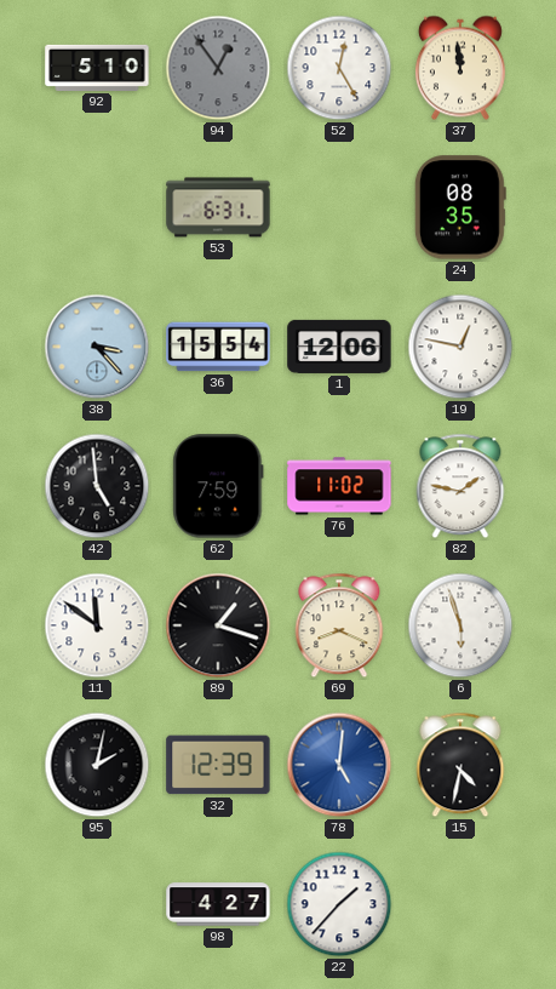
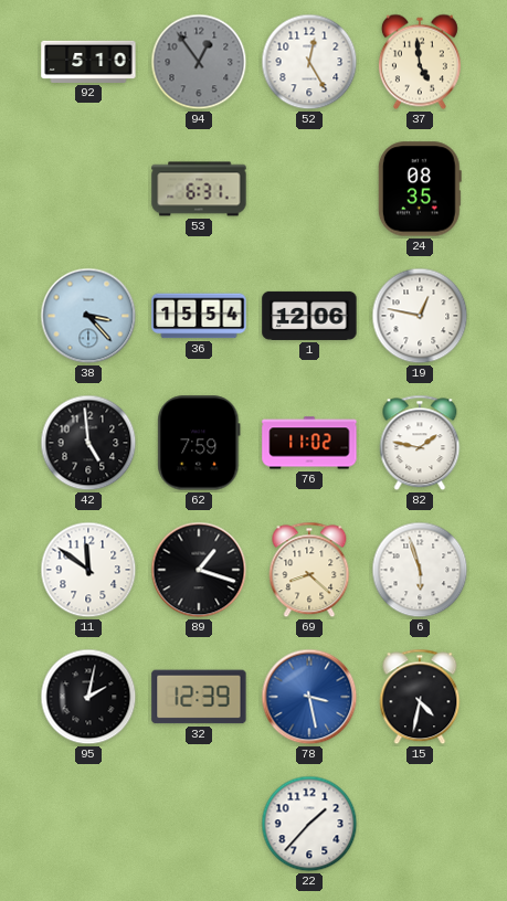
37: 11:59 -> 4:59 (420, 62)
69: 8:19 -> 8:22 (309, 570)
78: 5:01 -> 3:28 (309, 697)
98: 4:27 -> none (218, 904)
